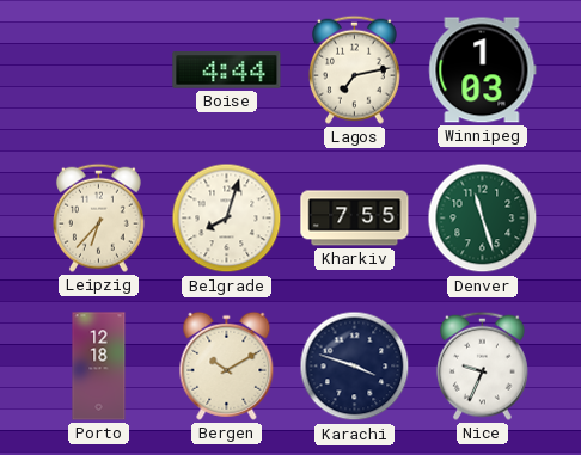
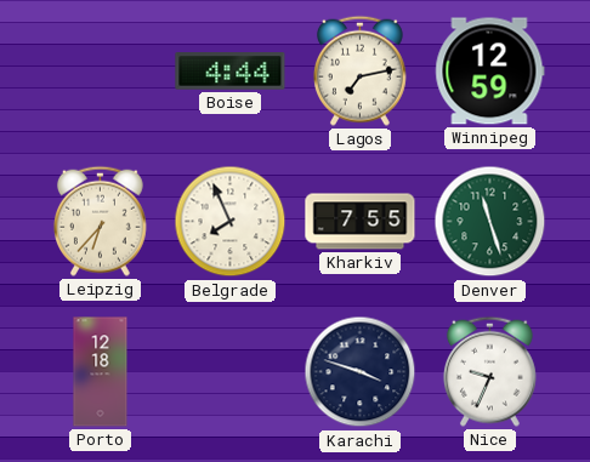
Winnipeg: 1:03 -> 12:59 (490, 72)
Belgrade: 8:03 -> 7:56 (231, 222)
Bergen: 10:10 -> none (227, 365)
